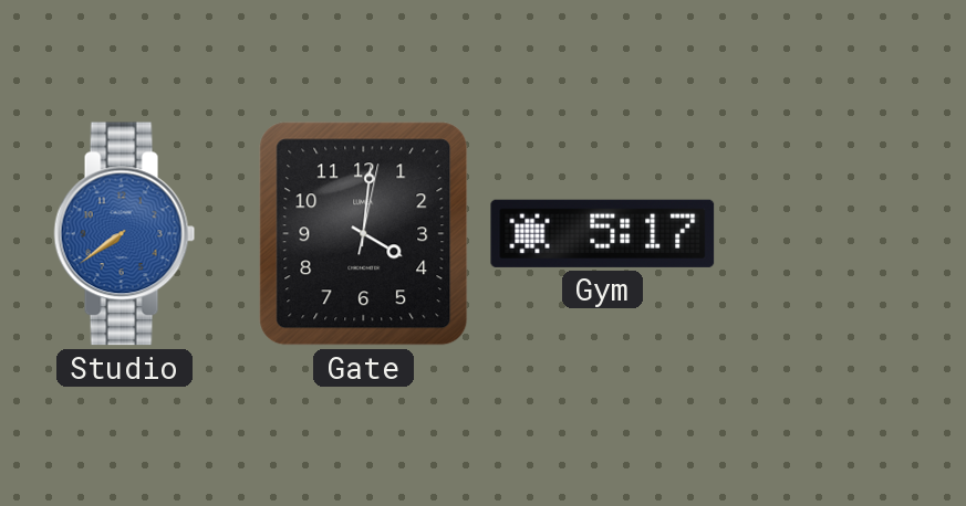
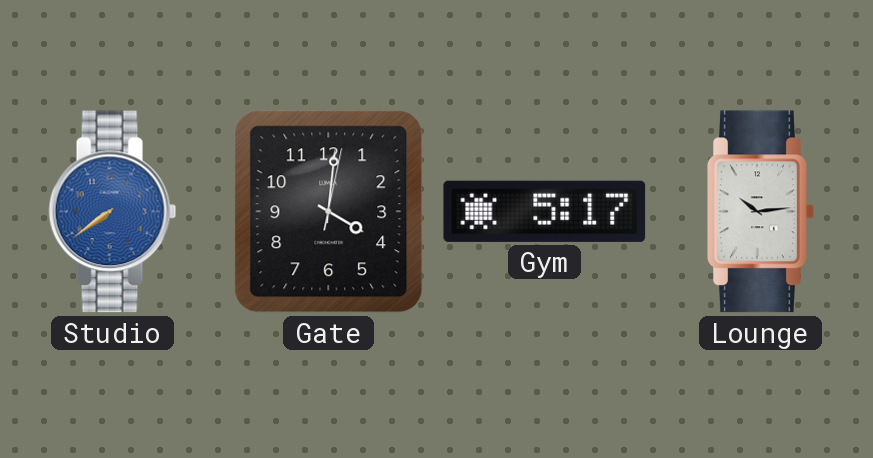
Lounge: none -> 10:14 (761, 212)
